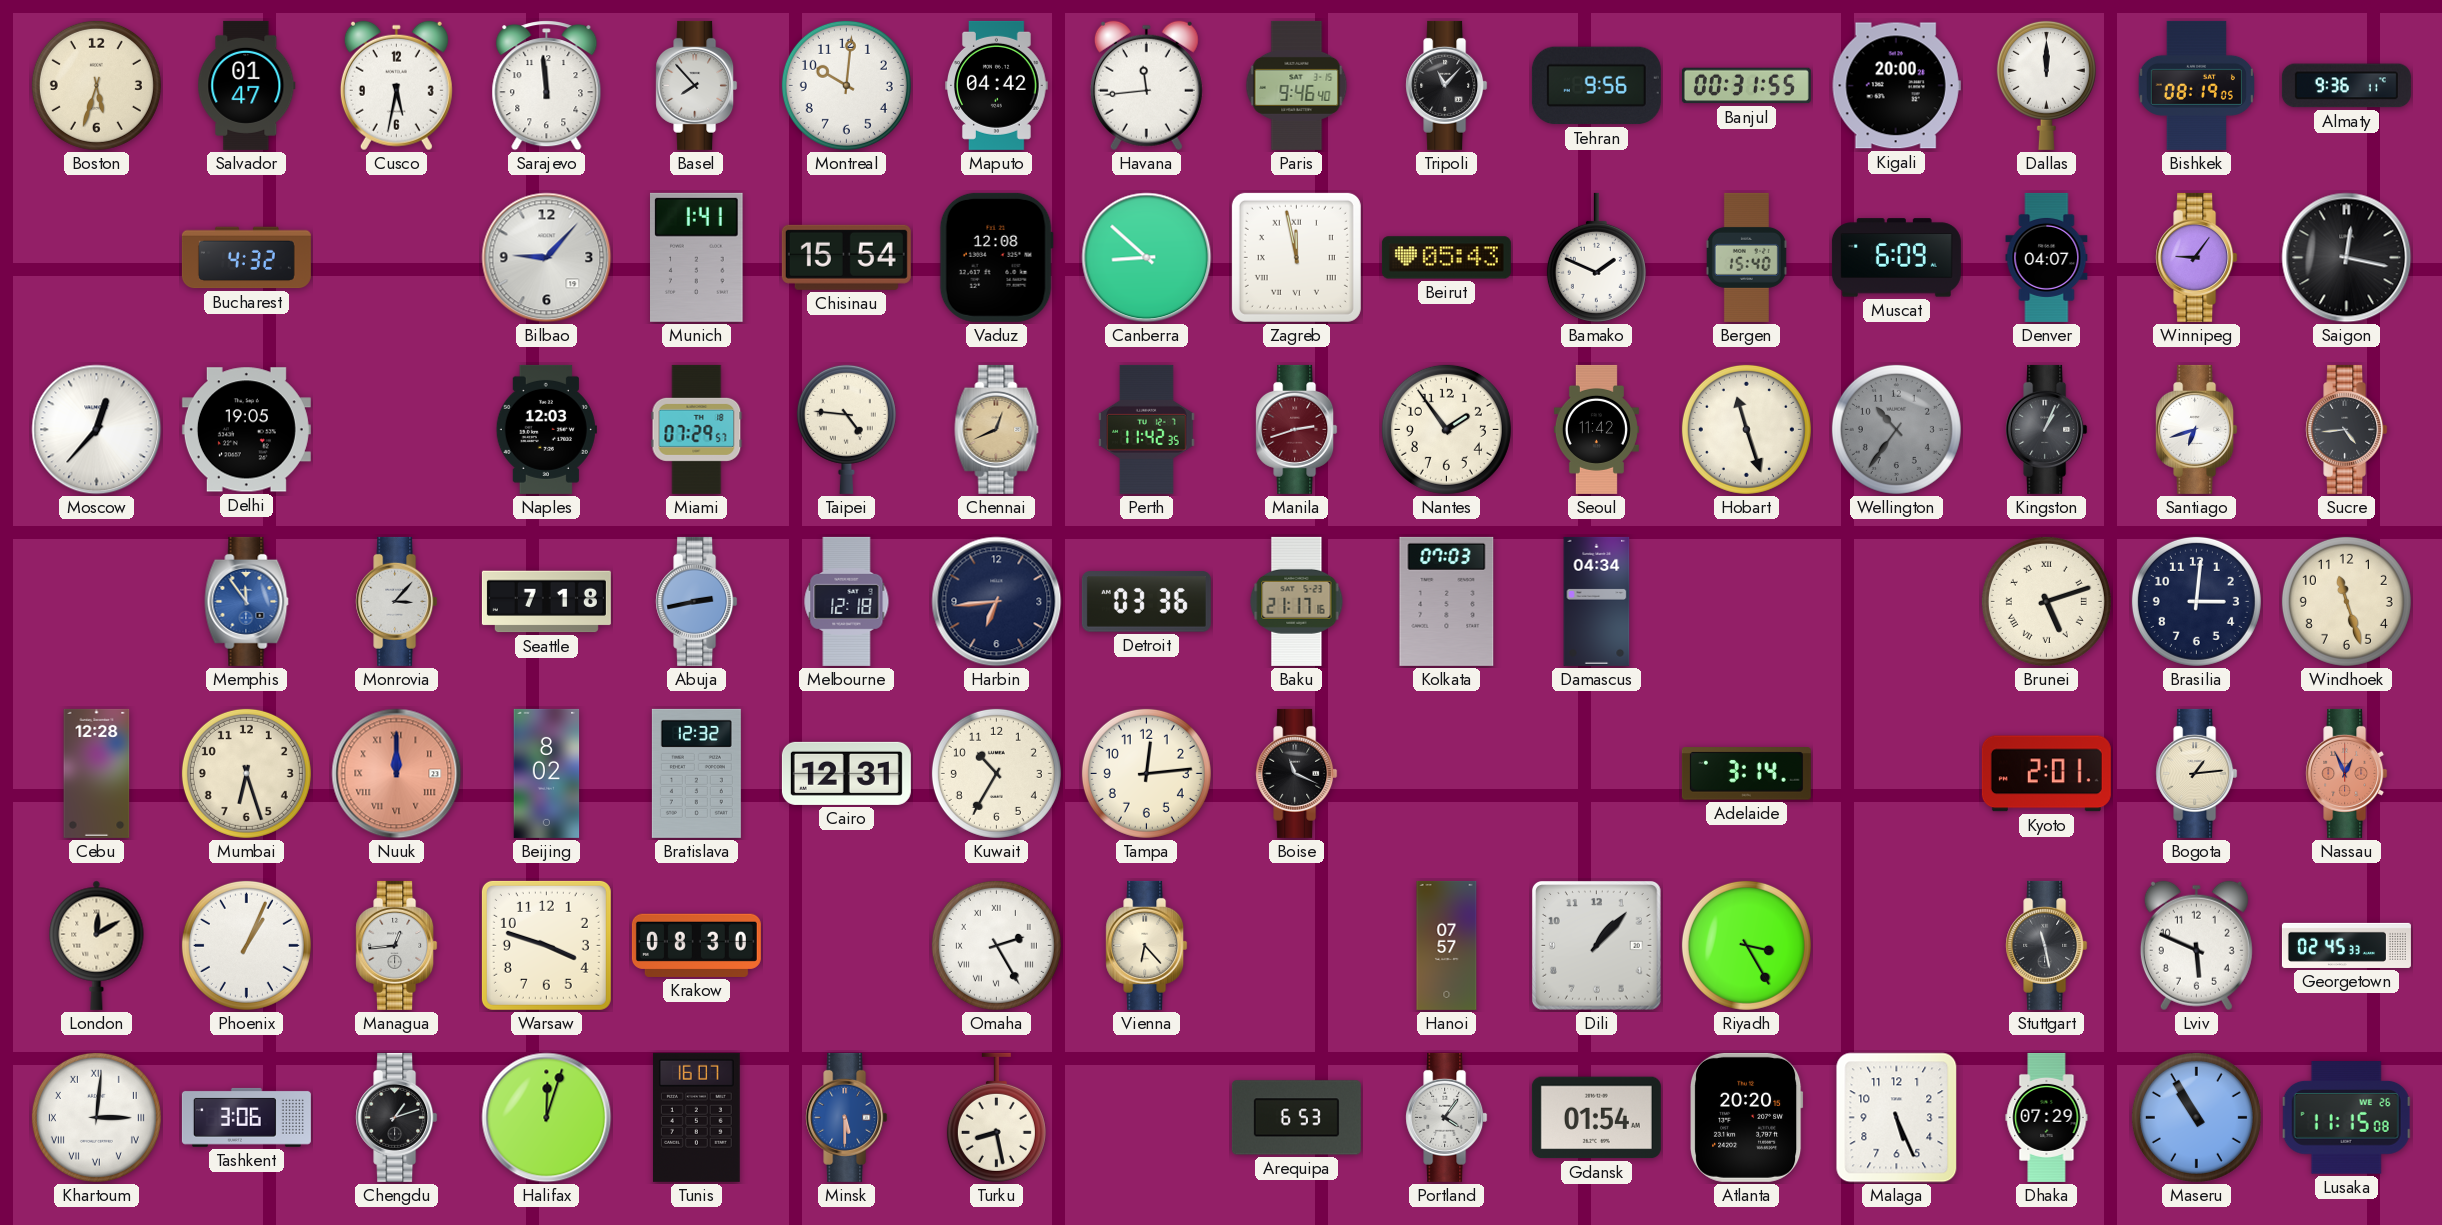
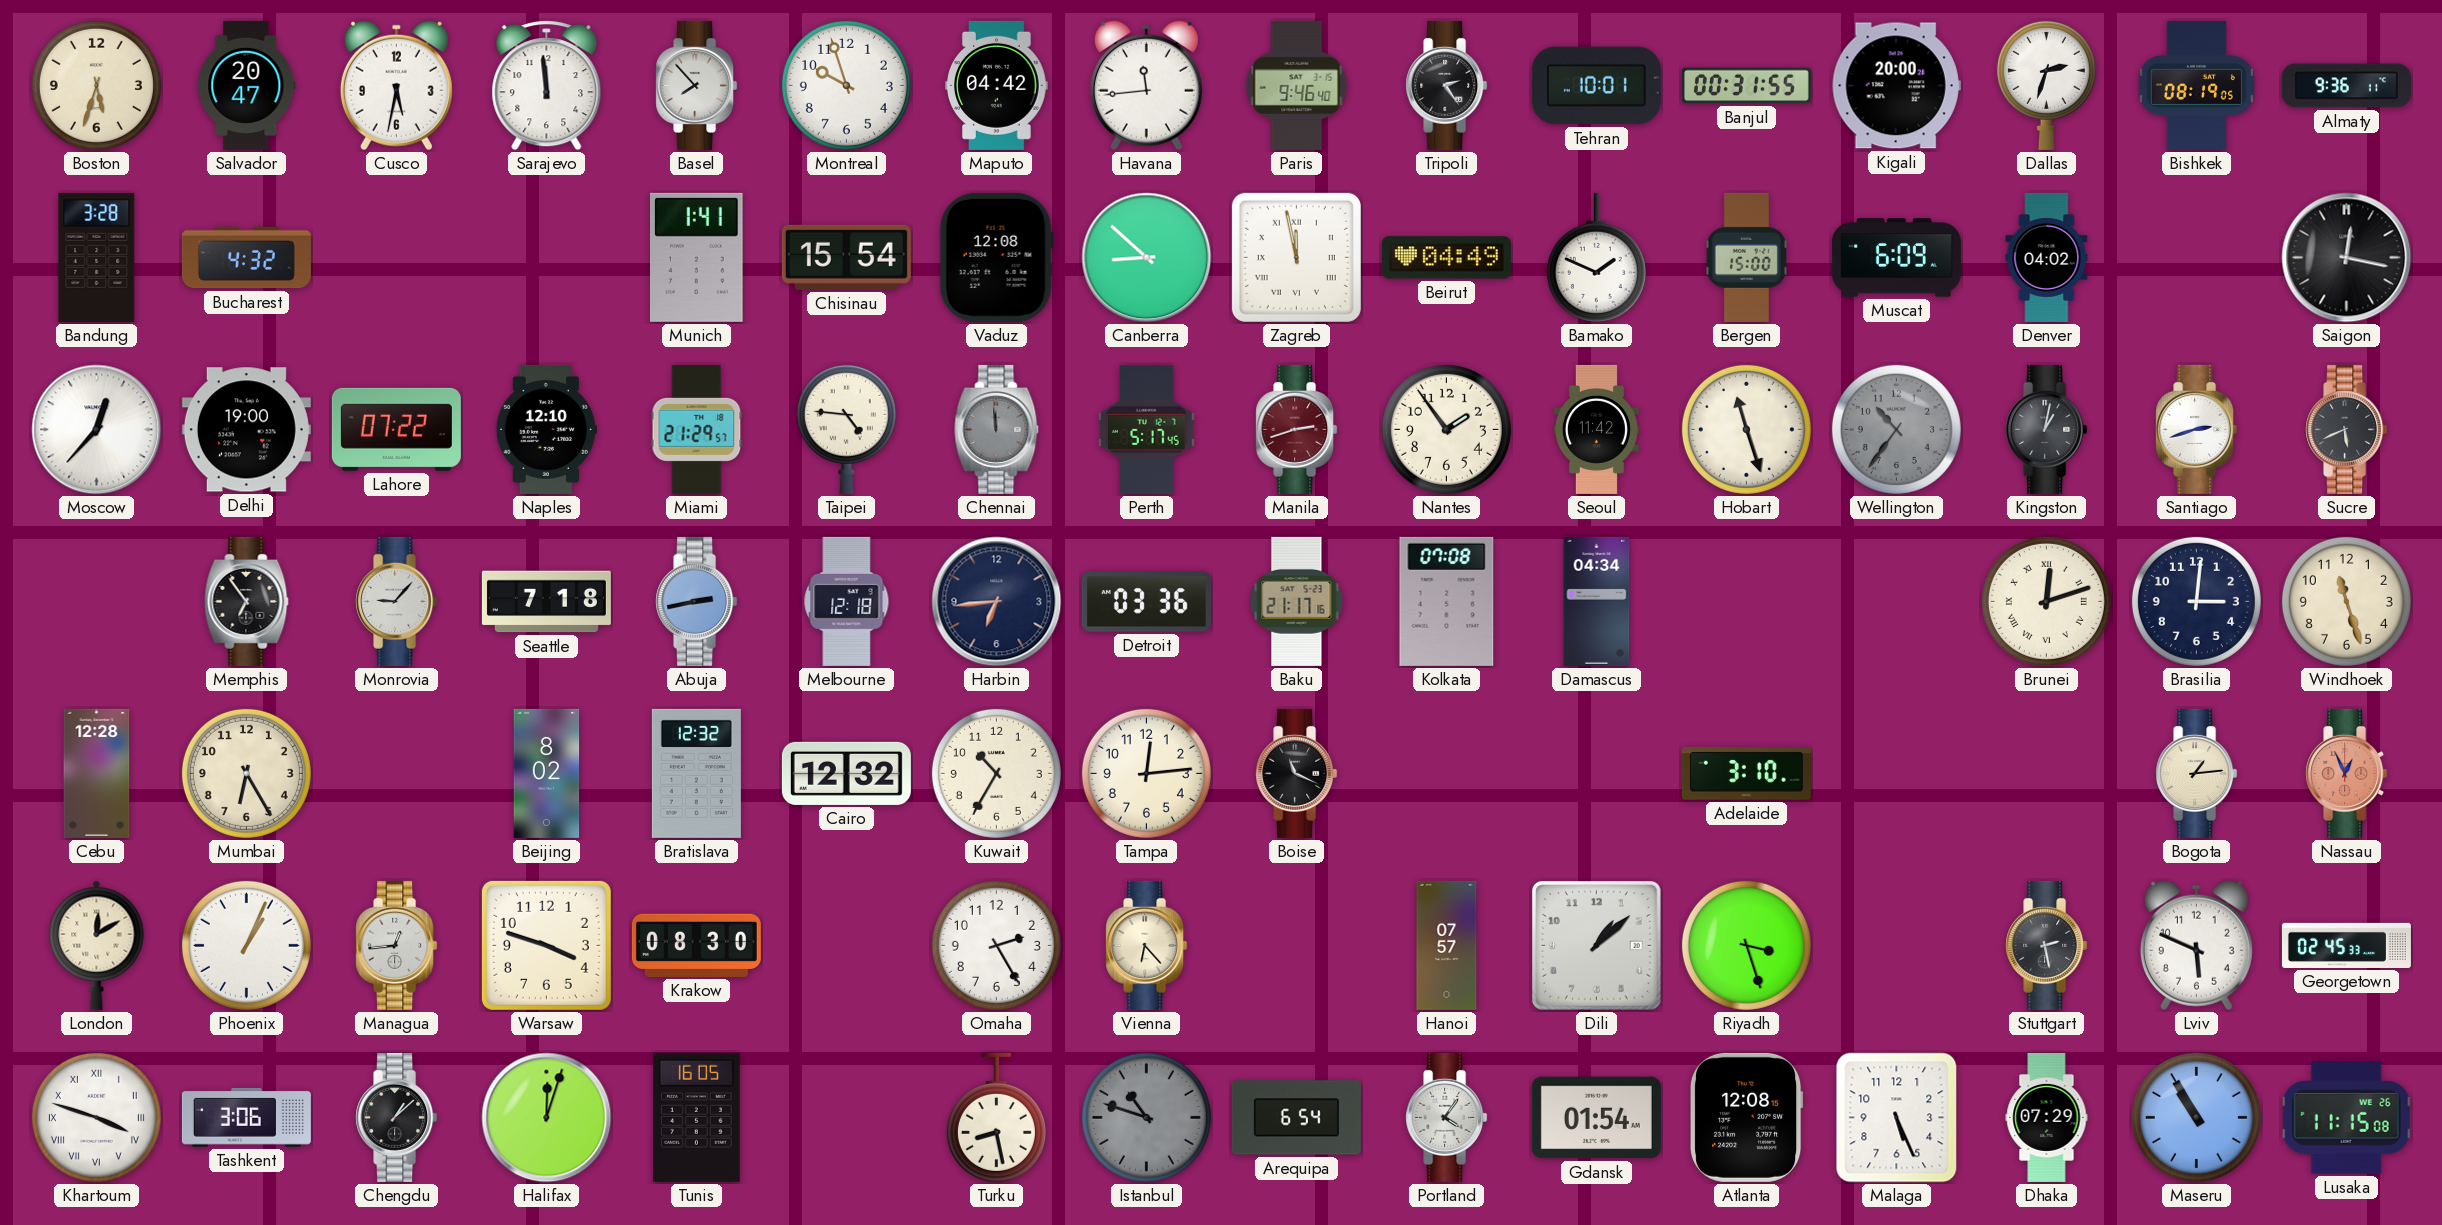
Salvador: 01:47 -> 20:47 (247, 85)
Montreal: 10:01 -> 9:57 (846, 85)
Tripoli: 11:07 -> 2:24 (1447, 85)
Tehran: 9:56 -> 10:01 (1596, 86)
Dallas: 12:00 -> 2:33 (2046, 85)
Bandung: none -> 3:28 (97, 257)
Bilbao: 9:07 -> none (547, 258)
Beirut: 05:43 -> 04:49 (1446, 258)
Bergen: 15:40 -> 15:00 (1746, 257)
Denver: 04:07 -> 04:02 (2047, 257)
Winnipeg: 9:06 -> none (2197, 257)
Delhi: 19:05 -> 19:00 (246, 430)
Lahore: none -> 07:22 (396, 429)
Naples: 12:03 -> 12:10 (546, 429)
Miami: 07:29 -> 21:29 (697, 429)
Chennai: 12:41 -> 11:59 (997, 429)
Chennai dial: champagne -> grey (997, 429)
Perth: 11:42 -> 5:17 (1147, 429)
Kingston: 1:04 -> 1:02 (2047, 429)
Santiago: 6:42 -> 2:42 (2197, 429)
Sucre: 4:44 -> 5:41 (2347, 429)
Memphis: 11:54 -> 6:54 (247, 601)
Memphis dial: blue -> black (247, 601)
Monrovia: 3:07 -> 9:07 (397, 601)
Kolkata: 07:03 -> 07:08 (1447, 601)
Brunei: 5:12 -> 12:12 (2046, 601)
Mumbai: 6:27 -> 6:25 (246, 773)
Nuuk: 12:00 -> none (397, 774)
Cairo: 12:31 -> 12:32 (846, 773)
Adelaide: 3:14 -> 3:10 (1746, 774)
Kyoto: 2:01 -> none (2046, 774)
Omaha numerals: Roman -> Arabic (996, 945)
Dili: 1:07 -> 1:08 (1597, 946)
Riyadh: 3:25 -> 3:27 (1746, 945)
Stuttgart: 11:28 -> 2:28 (2047, 945)
Khartoum: 3:01 -> 3:48 (96, 1117)
Chengdu: 1:12 -> 1:08 (397, 1117)
Tunis: 16:07 -> 16:05 (696, 1117)
Minsk: 5:30 -> none (847, 1117)
Istanbul: none -> 10:48 (1146, 1117)
Arequipa: 6:53 -> 6:54 (1296, 1118)
Atlanta: 20:20 -> 12:08 (1747, 1117)
